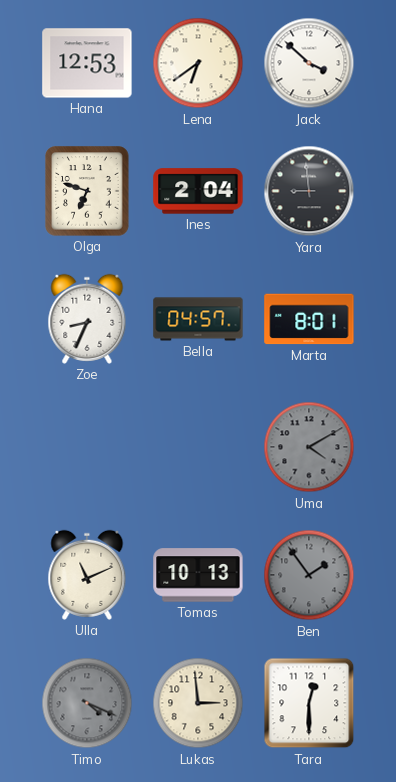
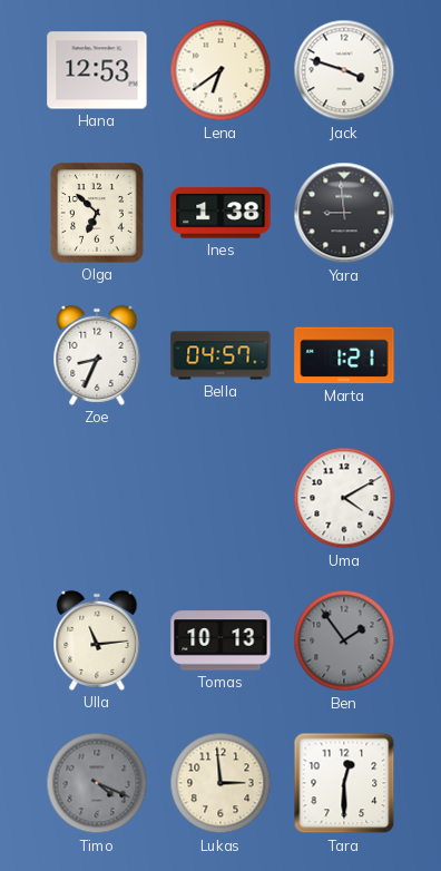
Jack: 3:52 -> 3:48 (344, 70)
Olga: 6:48 -> 6:52 (97, 213)
Ines: 2:04 -> 1:38 (220, 213)
Marta: 8:01 -> 1:21 (344, 355)
Uma dial: grey -> white (344, 498)
Ulla: 11:11 -> 11:14 (97, 640)
